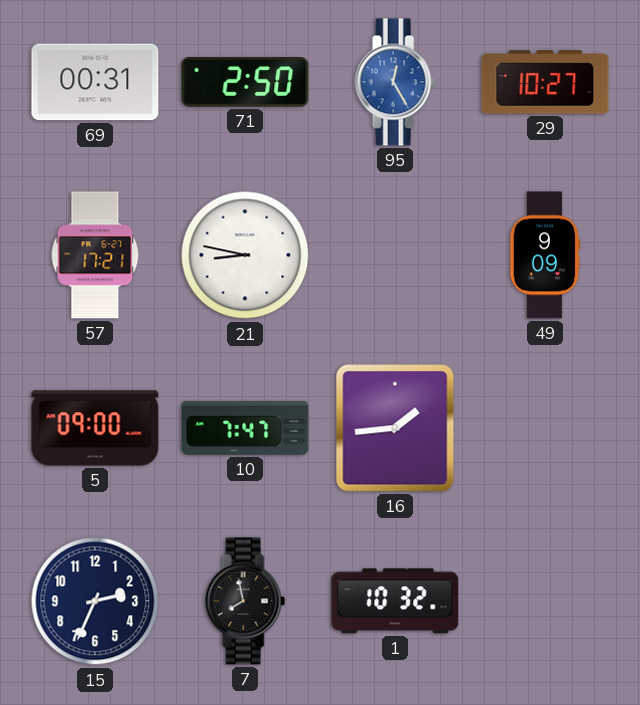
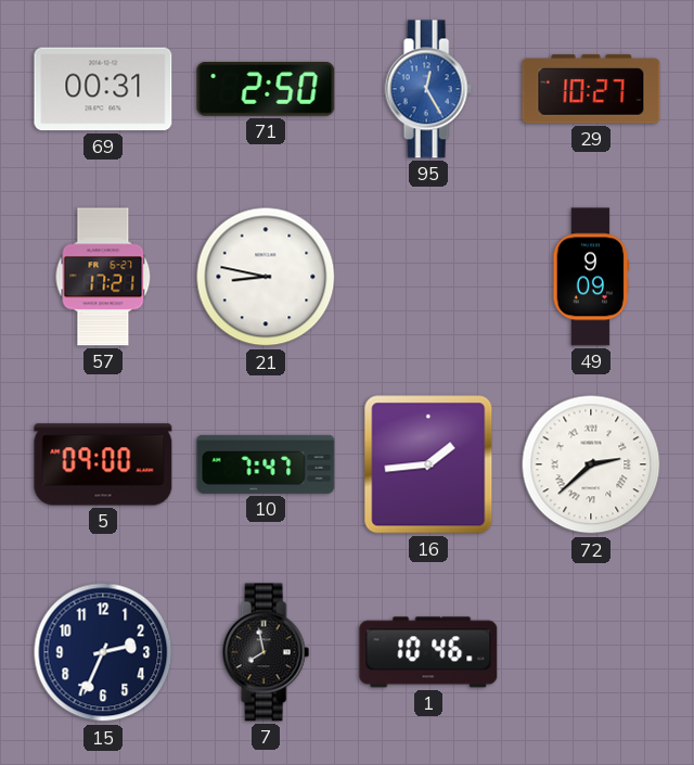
72: none -> 2:38 (591, 464)
1: 10:32 -> 10:46 (428, 652)
